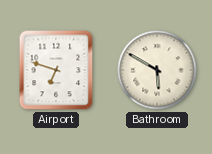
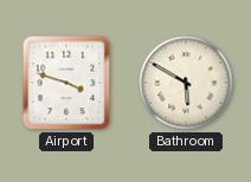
Airport: 6:48 -> 3:48 (66, 83)
